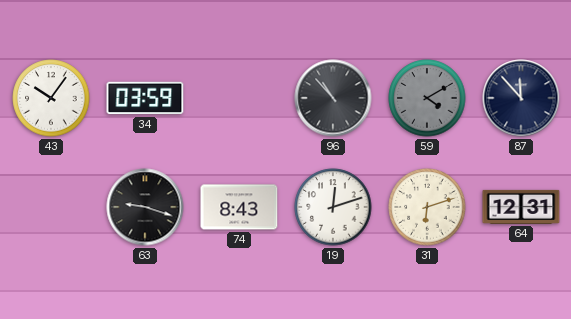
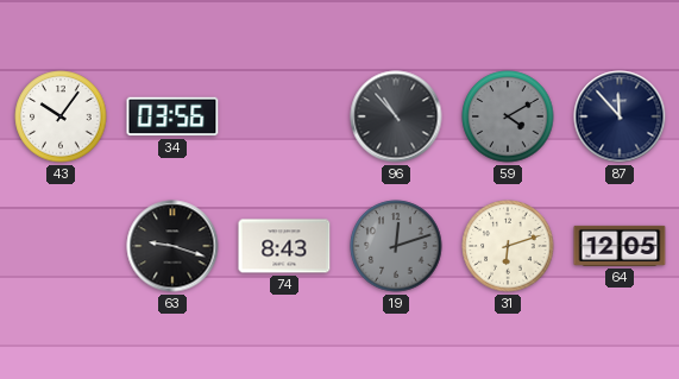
34: 03:59 -> 03:56 (172, 116)
19 dial: white -> grey (396, 246)
64: 12:31 -> 12:05 (620, 246)
